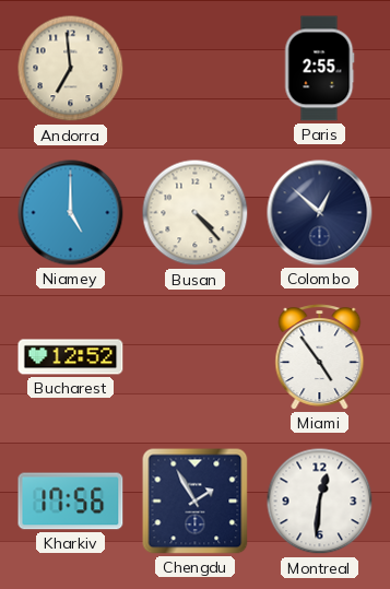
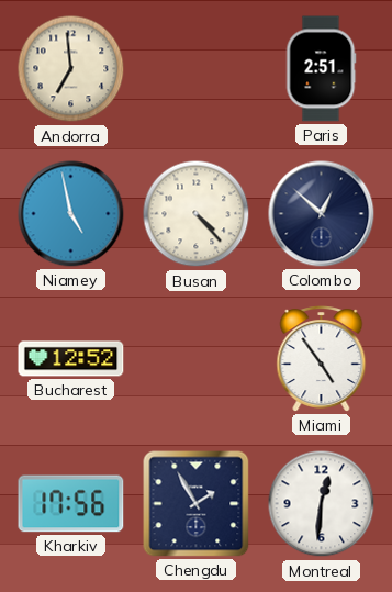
Paris: 2:55 -> 2:51 (321, 69)
Niamey: 5:00 -> 4:58 (71, 214)
